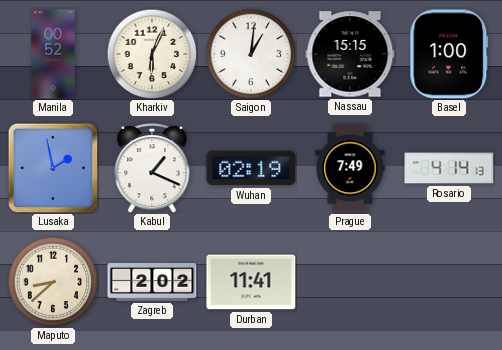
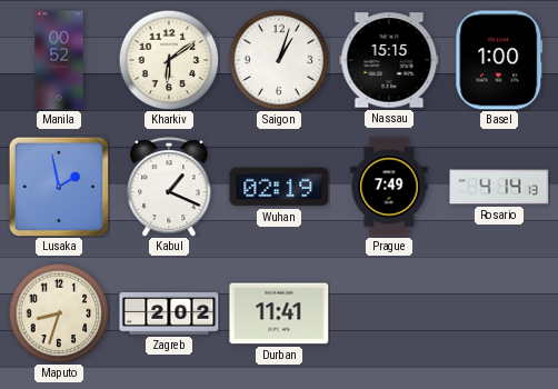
Kharkiv: 6:04 -> 6:09 (169, 60)
Saigon: 1:01 -> 1:03 (279, 60)
Maputo: 8:38 -> 8:33 (59, 313)
